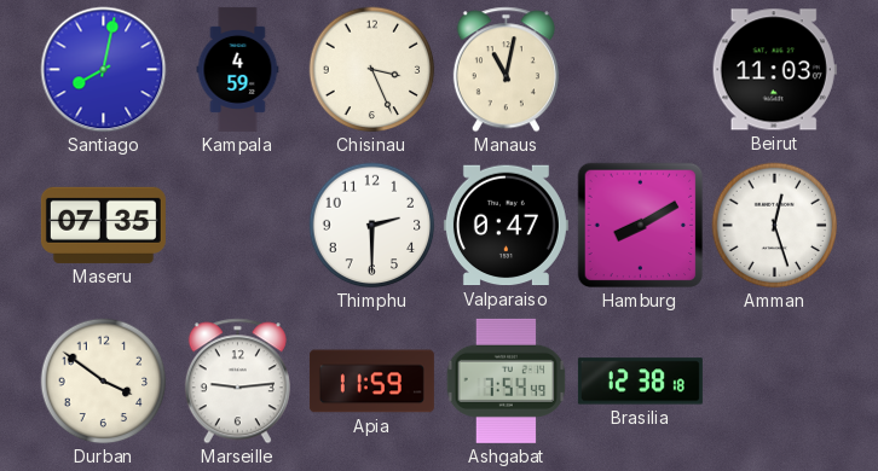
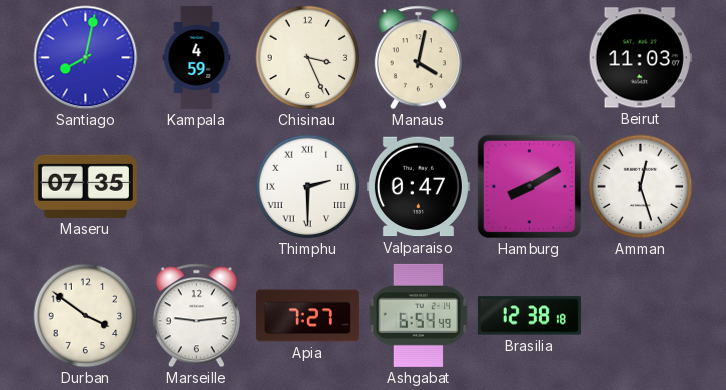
Manaus: 11:02 -> 4:02 (418, 58)
Thimphu numerals: Arabic -> Roman (308, 187)
Apia: 11:59 -> 7:27 (307, 316)
Ashgabat: 7:54 -> 6:54 (419, 315)
